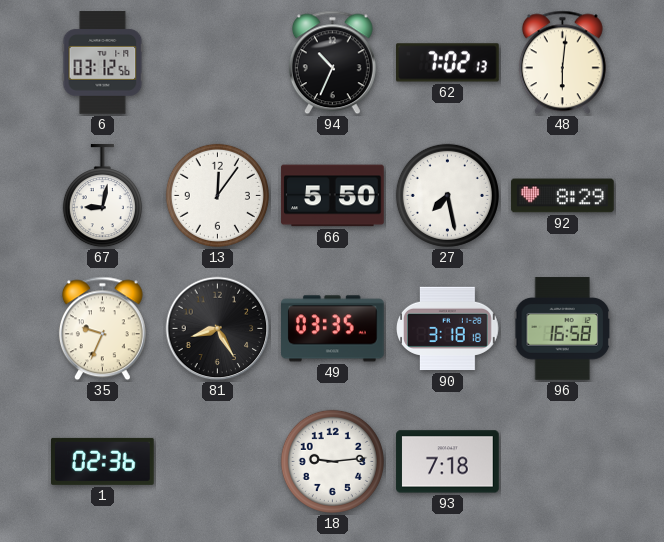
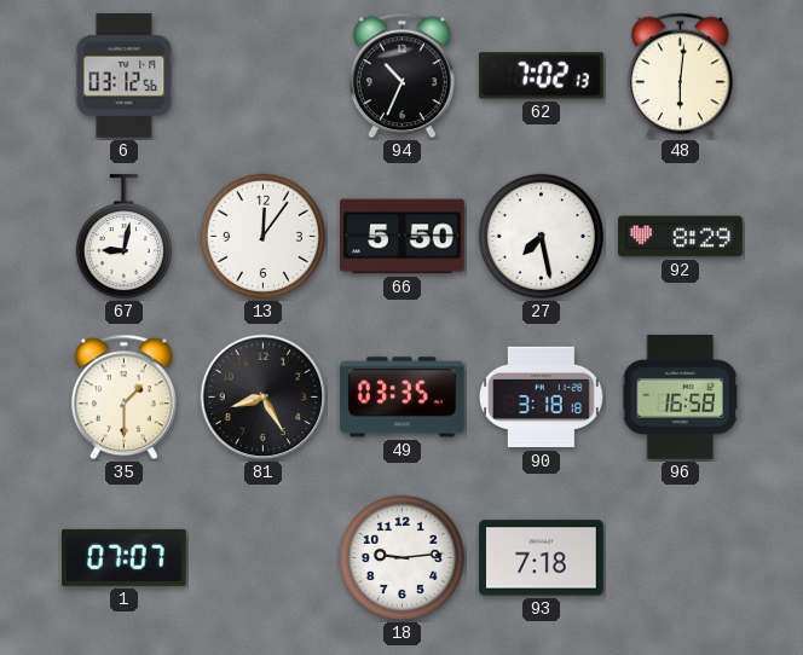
35: 9:34 -> 1:30 (123, 398)
1: 02:36 -> 07:07 (125, 557)
